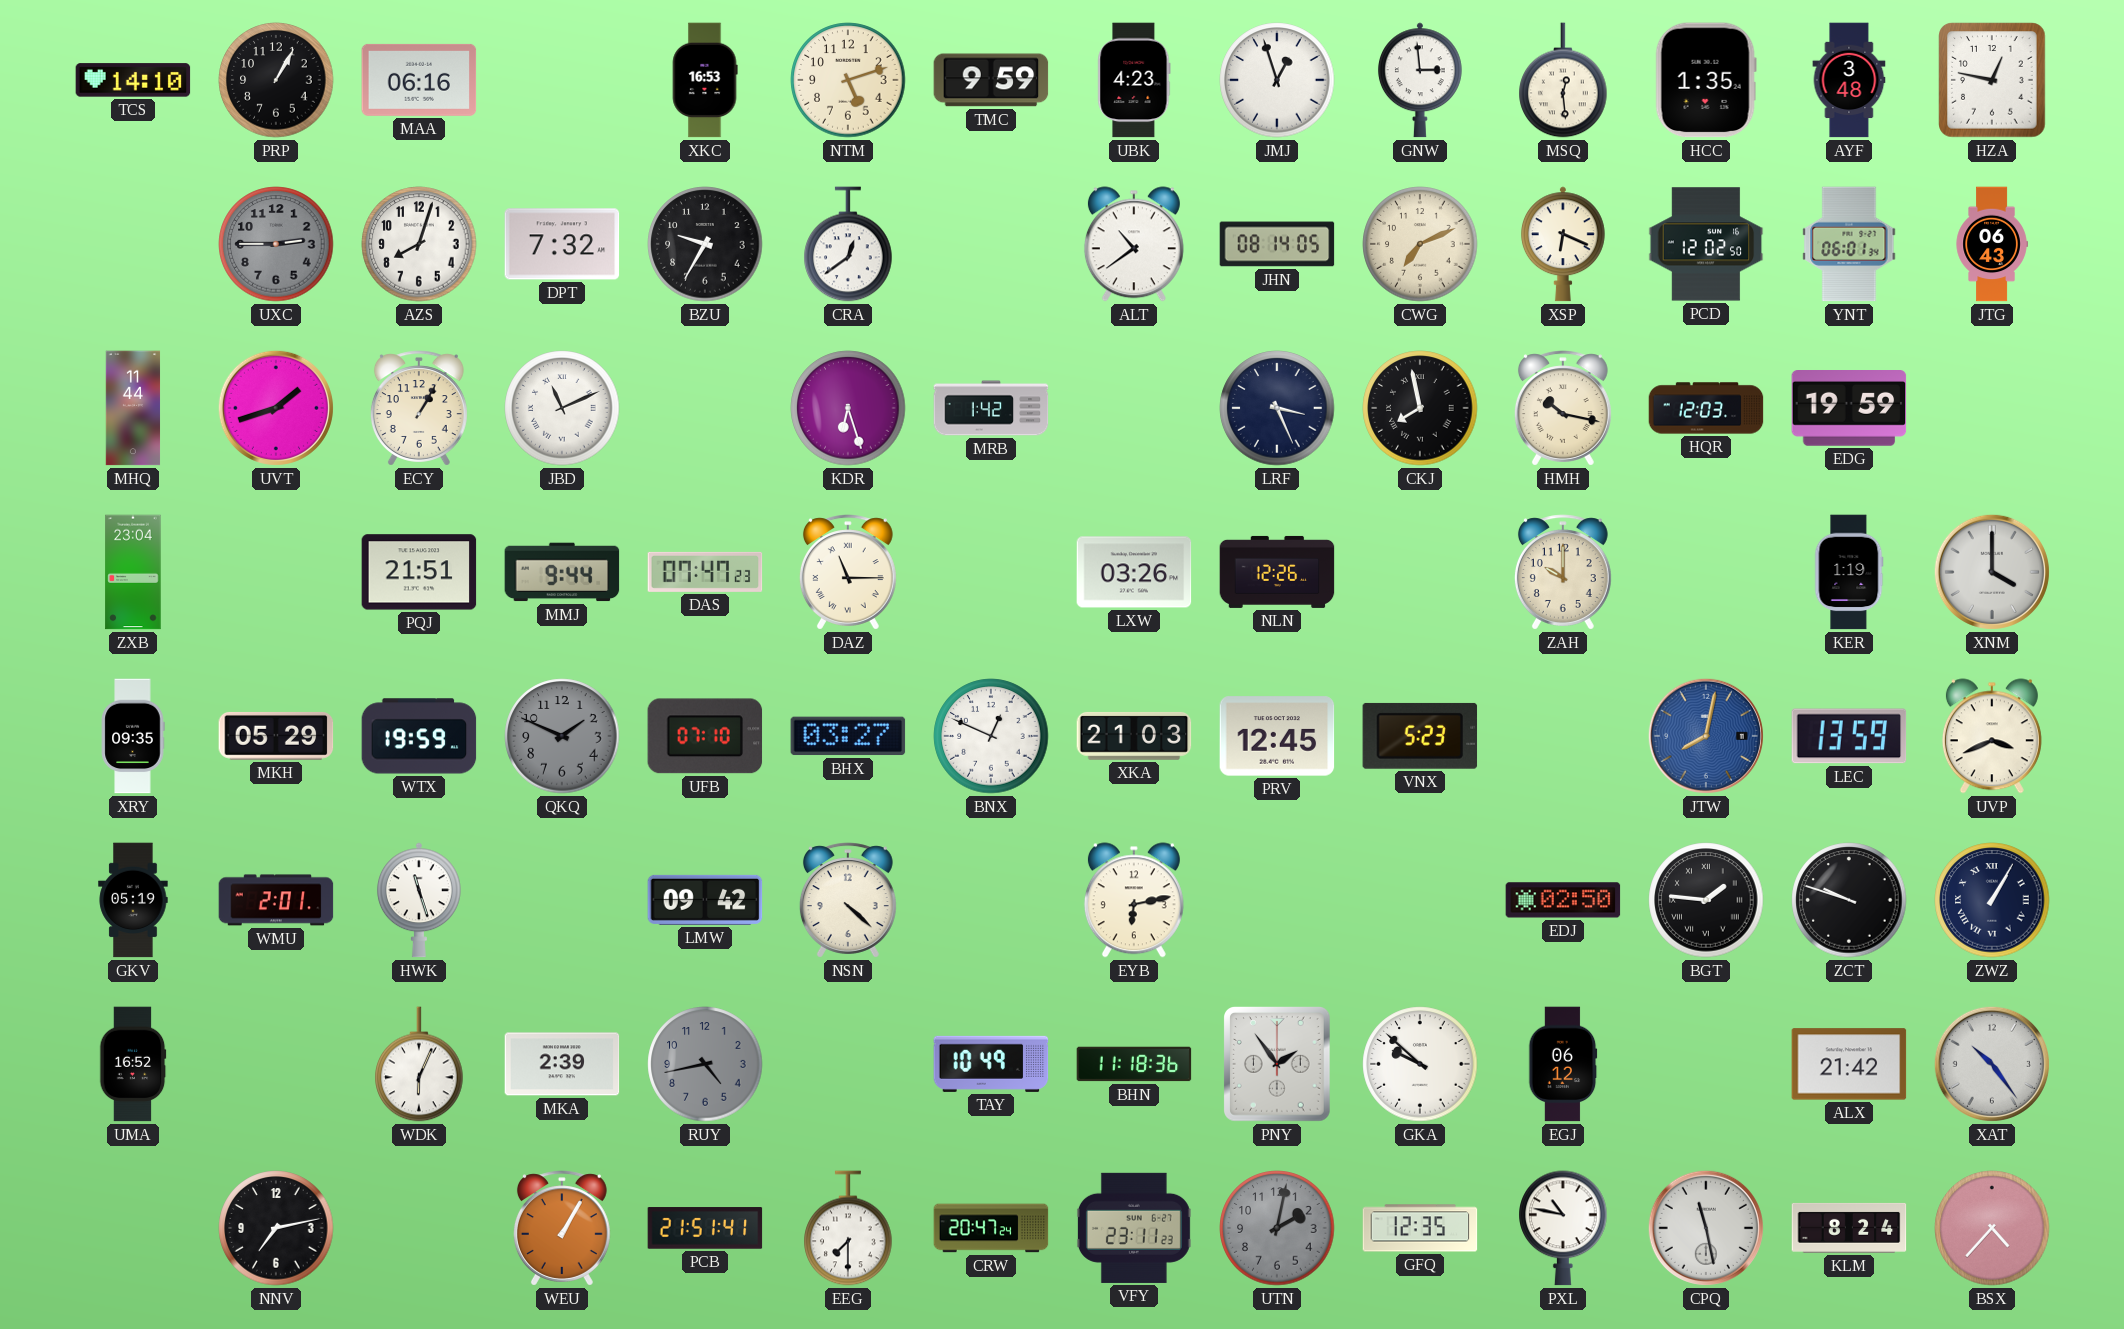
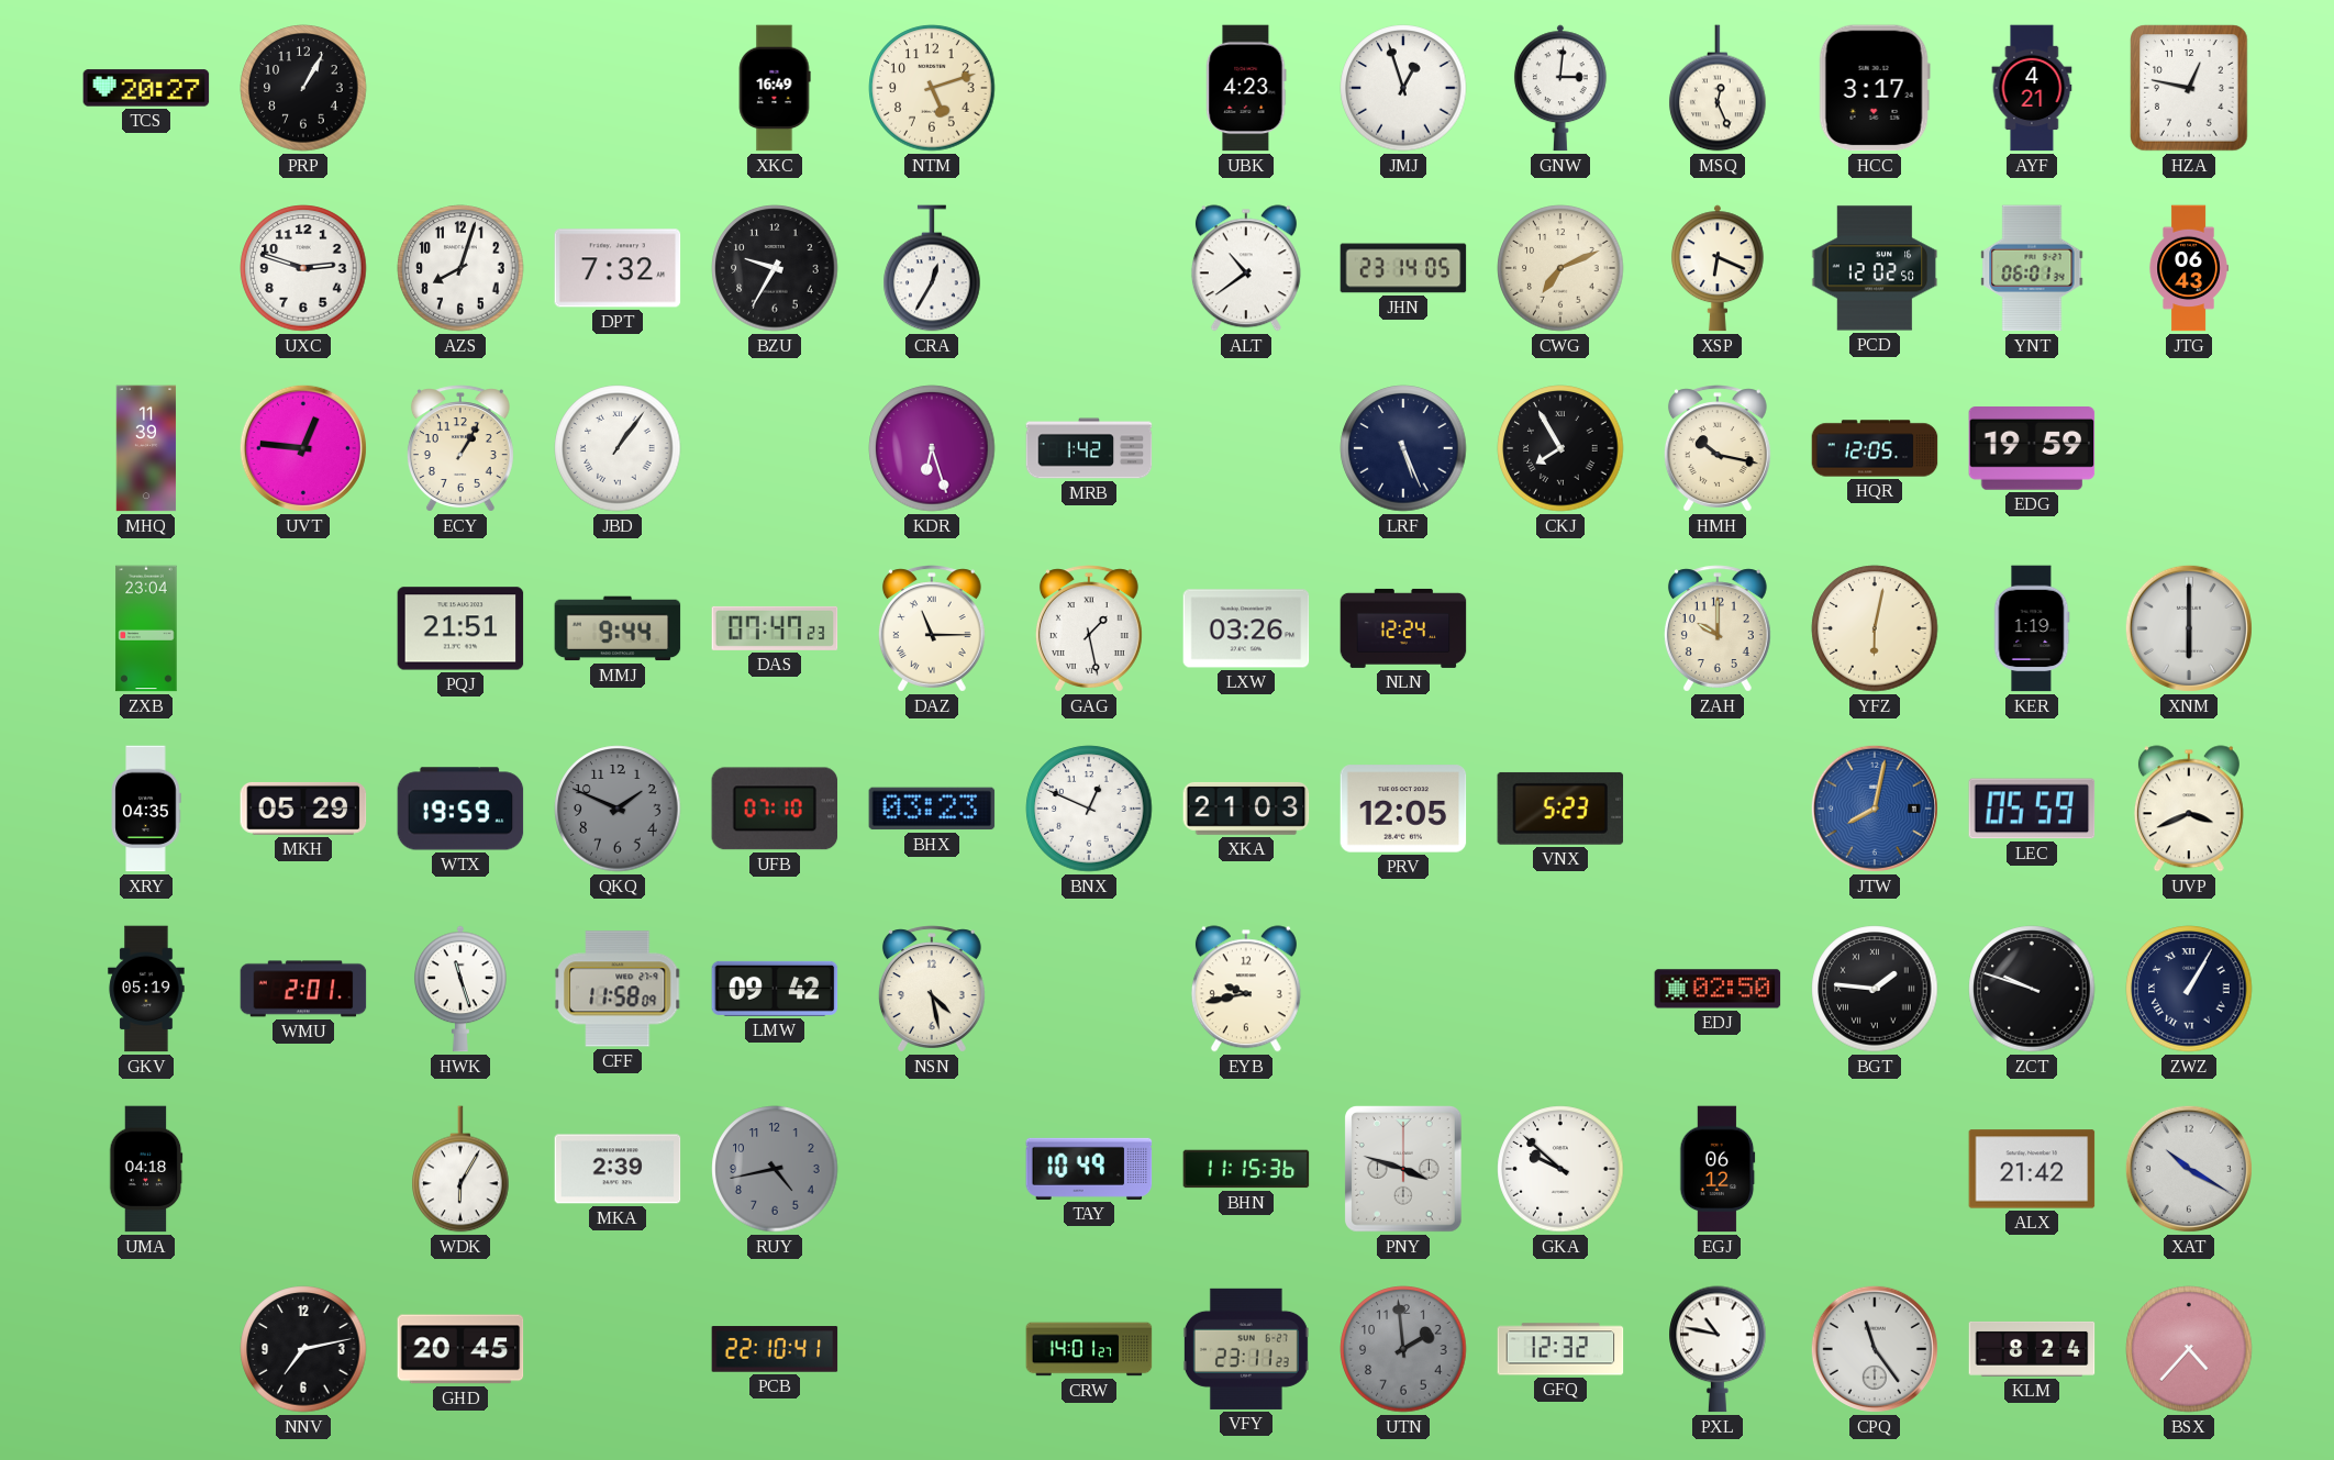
TCS: 14:10 -> 20:27 (146, 88)
MAA: 06:16 -> none (419, 80)
XKC: 16:53 -> 16:49 (775, 88)
TMC: 9:59 -> none (991, 80)
GNW: 2:59 -> 3:01 (1560, 88)
MSQ: 12:29 -> 12:26 (1718, 88)
HCC: 1:35 -> 3:17 (1875, 88)
AYF: 3:48 -> 4:21 (2032, 88)
UXC: 2:45 -> 2:48 (303, 268)
UXC dial: grey -> white (303, 268)
CRA: 12:39 -> 12:35 (932, 268)
JHN: 08:14 -> 23:14 (1403, 268)
MHQ: 11:44 -> 11:39 (146, 448)
UVT: 1:42 -> 12:46 (303, 448)
JBD: 11:11 -> 1:06 (618, 448)
LRF: 3:26 -> 5:26 (1403, 448)
CKJ: 7:58 -> 7:55 (1560, 448)
HQR: 12:03 -> 12:05 (1875, 448)
GAG: none -> 1:28 (1089, 628)
NLN: 12:26 -> 12:24 (1403, 628)
YFZ: none -> 6:02 (1875, 628)
XNM: 4:00 -> 6:00 (2189, 628)
XRY: 09:35 -> 04:35 (146, 809)
BHX: 03:27 -> 03:23 (932, 809)
PRV: 12:45 -> 12:05 (1403, 809)
LEC: 13:59 -> 05:59 (2032, 809)
CFF: none -> 11:58 (618, 989)
NSN: 4:22 -> 4:28 (932, 989)
EYB: 6:13 -> 9:43 (1246, 989)
UMA: 16:52 -> 04:18 (146, 1169)
WDK: 6:04 -> 6:05 (460, 1169)
BHN: 11:18 -> 11:15 (1246, 1169)
PNY: 1:54 -> 3:48 (1404, 1169)
XAT: 10:24 -> 10:20 (2189, 1169)
GHD: none -> 20:45 (460, 1349)
WEU: 1:05 -> none (562, 1228)
PCB: 21:51 -> 22:10 (775, 1349)
EEG: 7:30 -> none (848, 1228)
CRW: 20:47 -> 14:01 (1089, 1349)
UTN: 2:02 -> 1:59 (1403, 1349)
GFQ: 12:35 -> 12:32 (1560, 1349)
CPQ: 11:28 -> 11:24 (1875, 1349)
